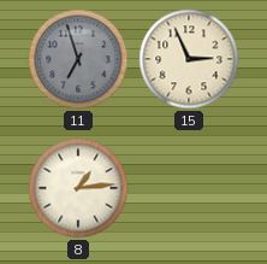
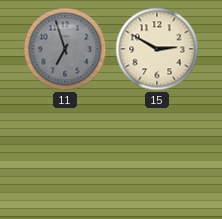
15: 2:56 -> 2:50 (157, 49)
8: 1:14 -> none (78, 188)
